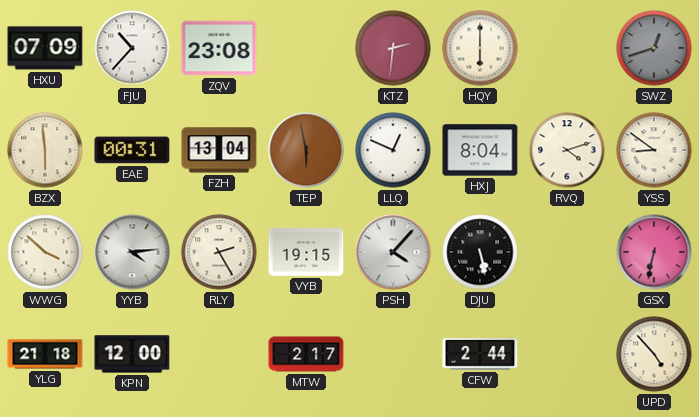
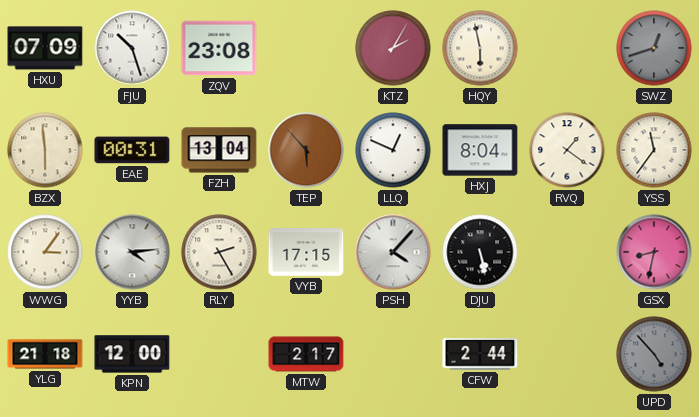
FJU: 10:37 -> 10:27 (132, 48)
KTZ: 2:31 -> 2:05 (393, 48)
HQY: 6:00 -> 5:58 (480, 48)
TEP: 5:58 -> 5:53 (306, 150)
RVQ: 4:12 -> 1:21 (567, 150)
YSS: 8:51 -> 11:36 (654, 150)
WWG: 3:52 -> 3:06 (45, 252)
VYB: 19:15 -> 17:15 (306, 252)
GSX: 6:32 -> 8:32 (654, 252)
UPD dial: cream -> grey (654, 354)
